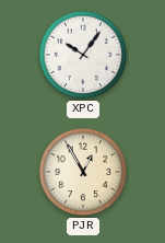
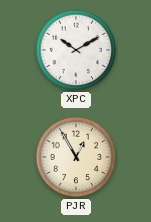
XPC: 10:06 -> 10:10 (76, 50)
